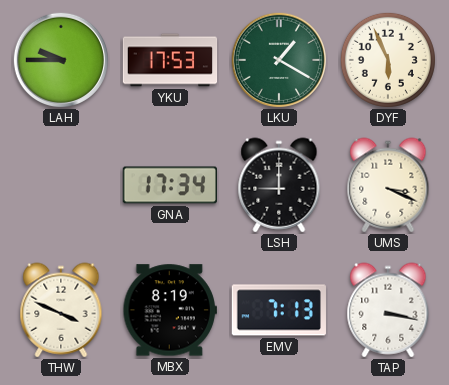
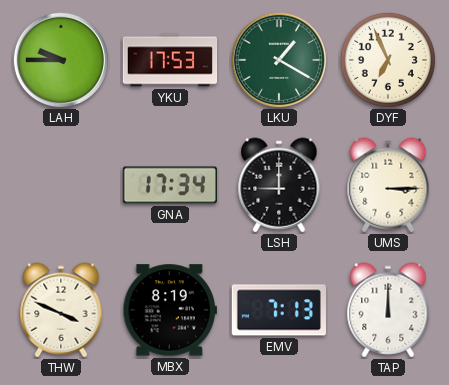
DYF: 5:56 -> 6:56 (388, 60)
UMS: 3:19 -> 3:15 (388, 185)
TAP: 3:17 -> 12:00 (388, 310)
